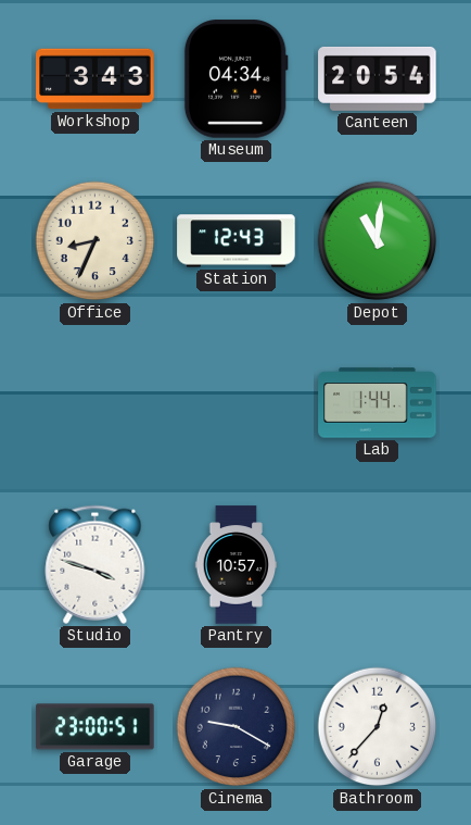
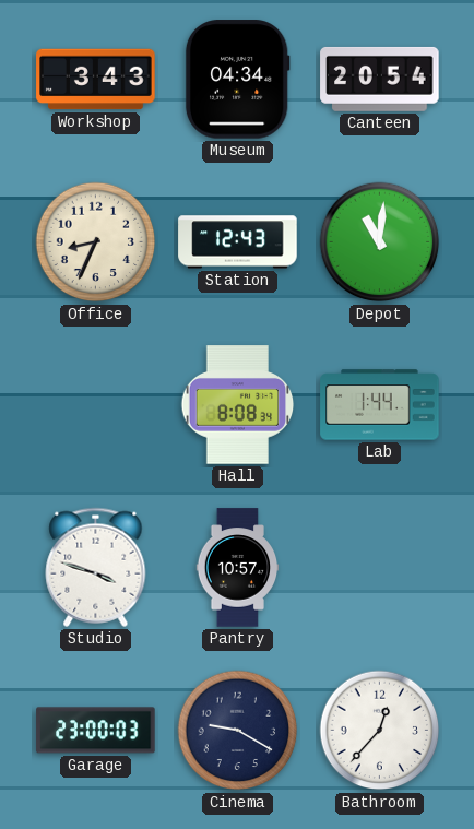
Hall: none -> 8:08 (238, 405)
Garage: 23:00:51 -> 23:00:03 (96, 731)
